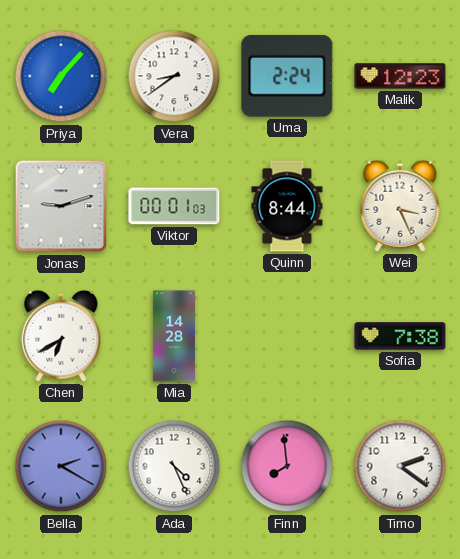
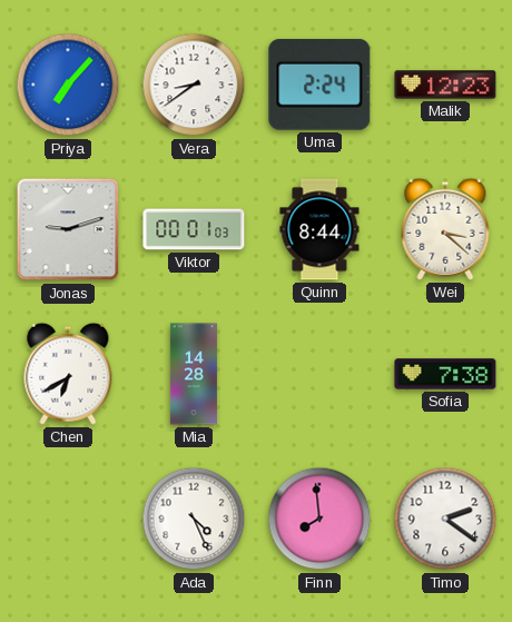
Wei: 3:26 -> 3:22 (445, 229)
Bella: 2:20 -> none (61, 466)
